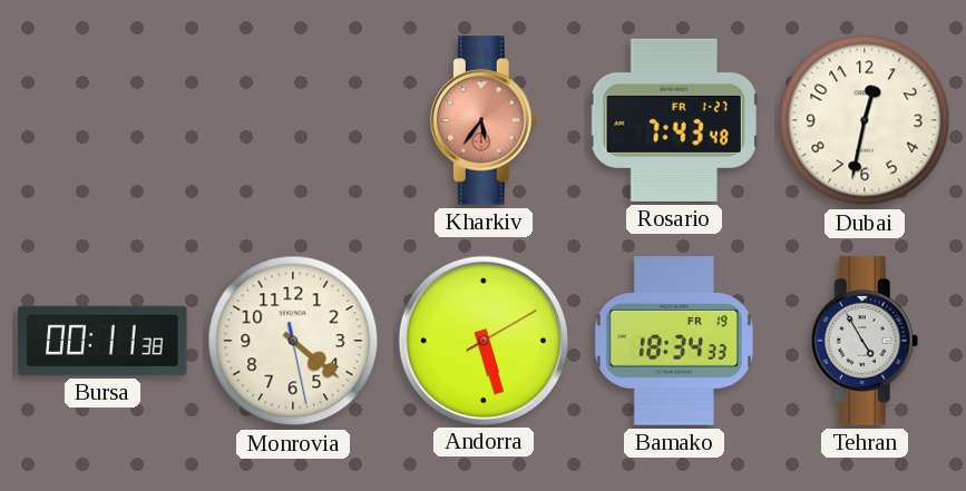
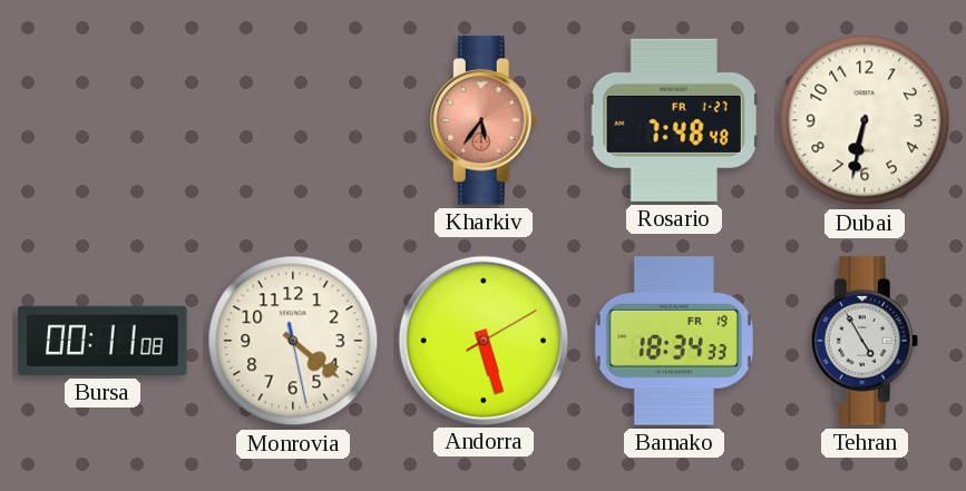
Rosario: 7:43 -> 7:48 (674, 120)
Dubai: 12:32 -> 6:32 (865, 120)
Bursa: 00:11:38 -> 00:11:08 (103, 341)
